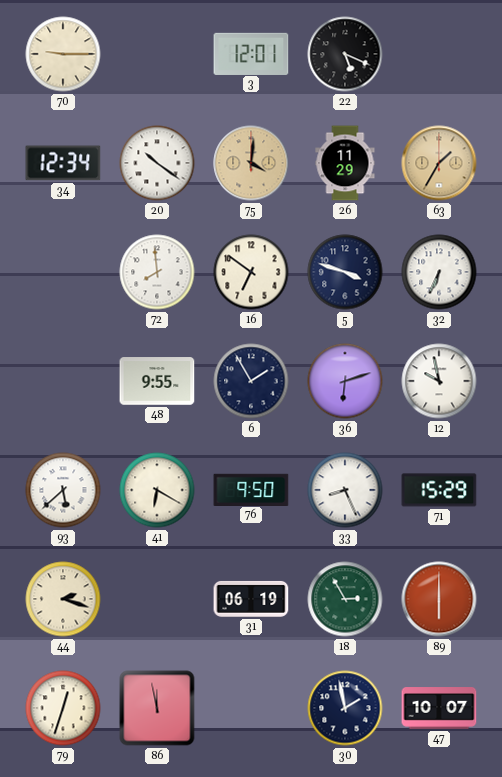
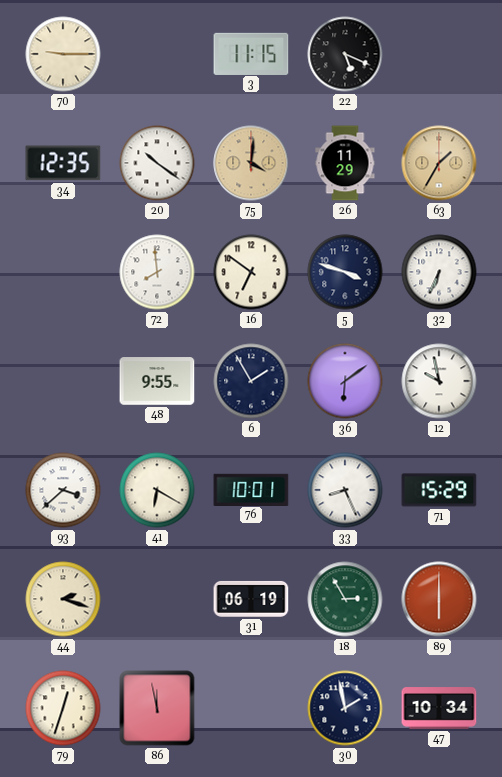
3: 12:01 -> 11:15 (251, 53)
34: 12:34 -> 12:35 (63, 163)
36: 6:12 -> 6:09 (345, 381)
93: 5:38 -> 3:38 (63, 490)
76: 9:50 -> 10:01 (251, 489)
47: 10:07 -> 10:34 (439, 708)
